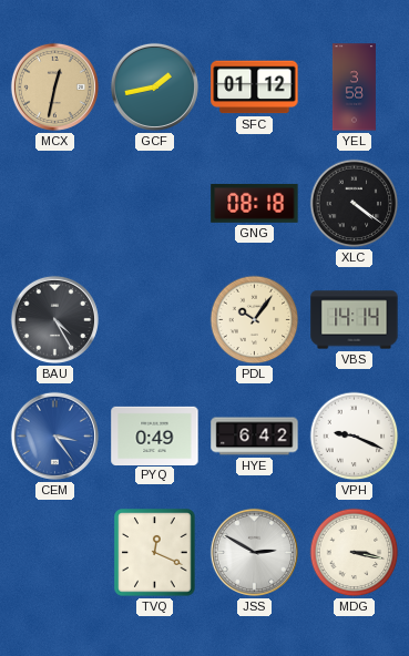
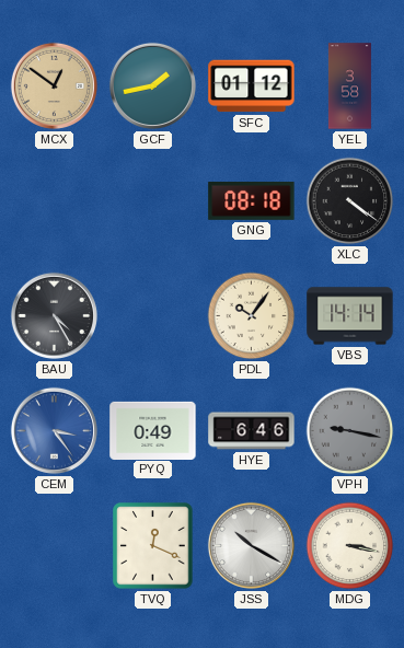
MCX: 12:32 -> 12:51 (54, 85)
HYE: 6:42 -> 6:46 (252, 431)
VPH: 9:19 -> 9:17 (350, 431)
VPH dial: white -> grey (350, 431)
JSS: 2:50 -> 10:20 (251, 545)
